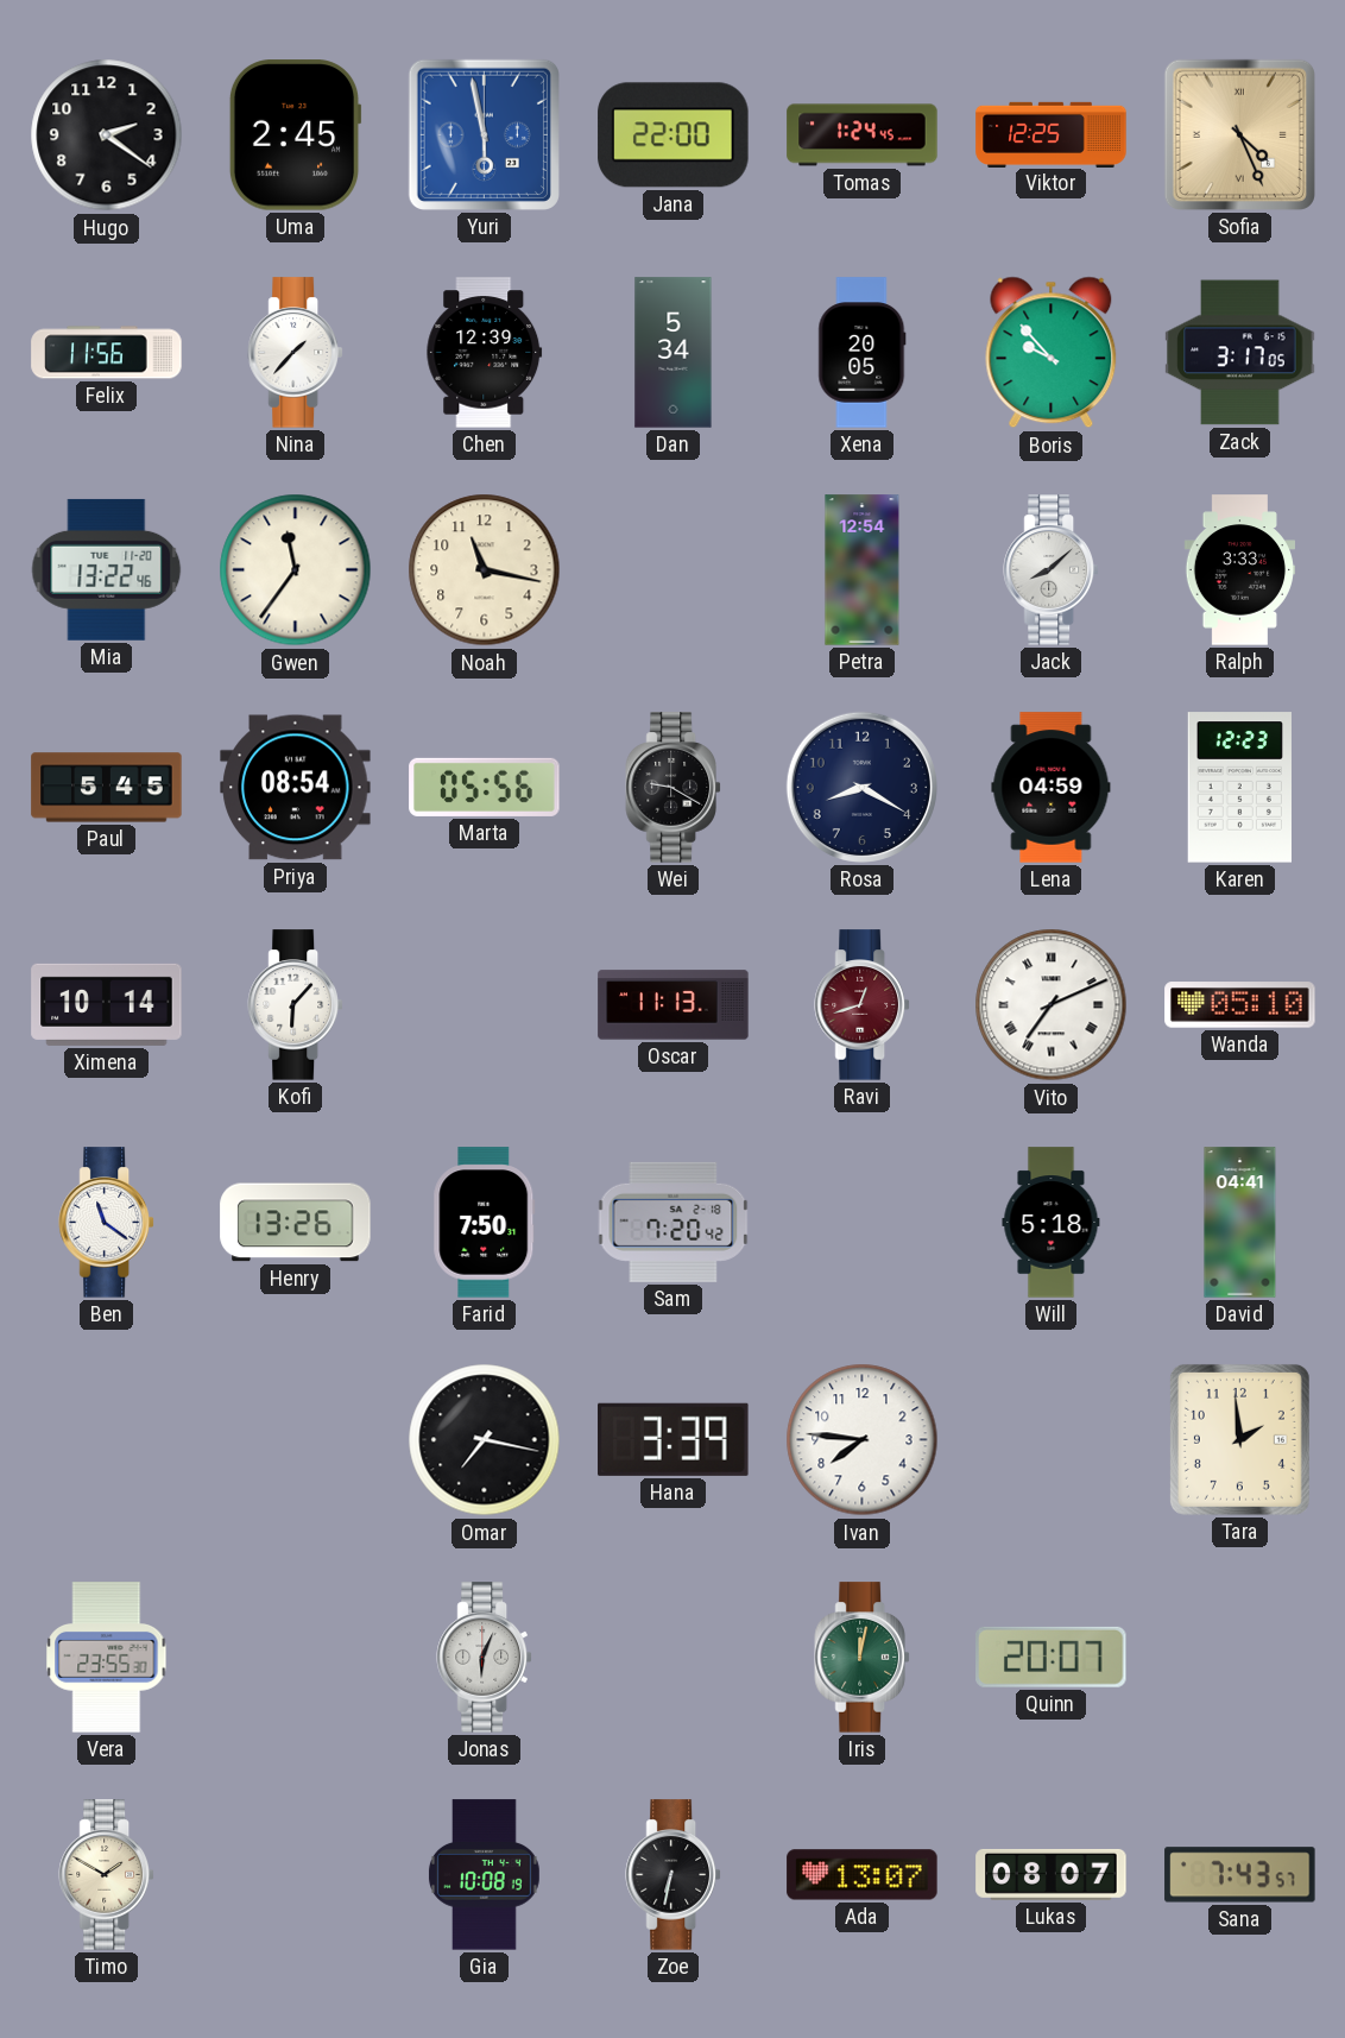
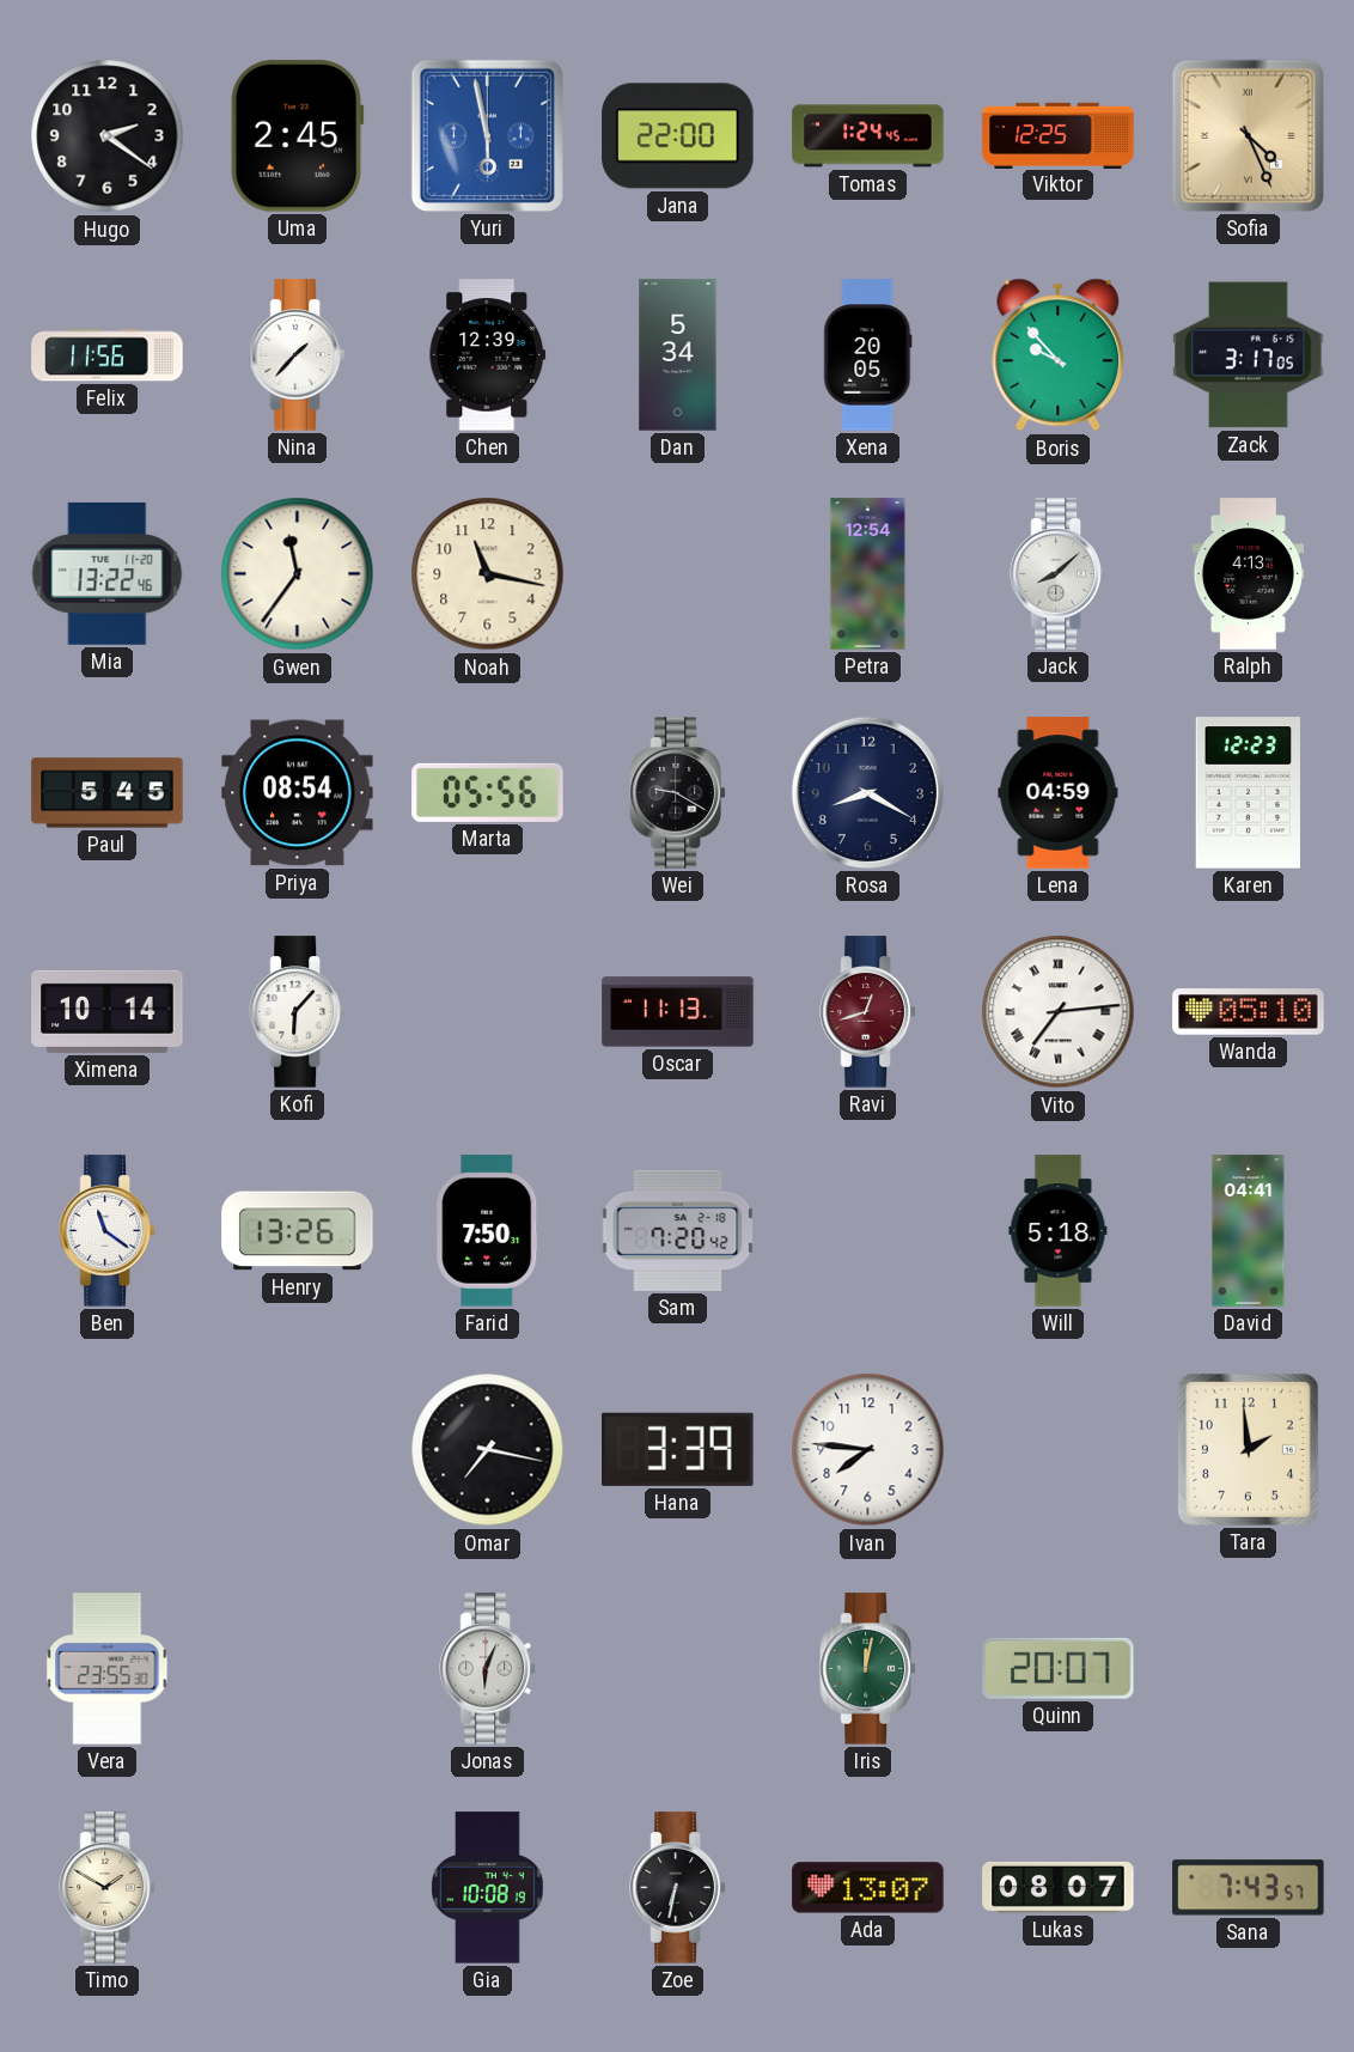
Ralph: 3:33 -> 4:13 (1249, 574)
Vito: 7:11 -> 7:14 (1059, 1012)
